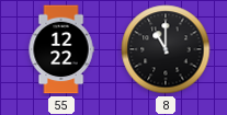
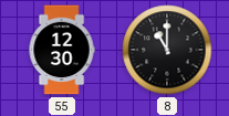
55: 12:22 -> 12:30 (62, 50)
